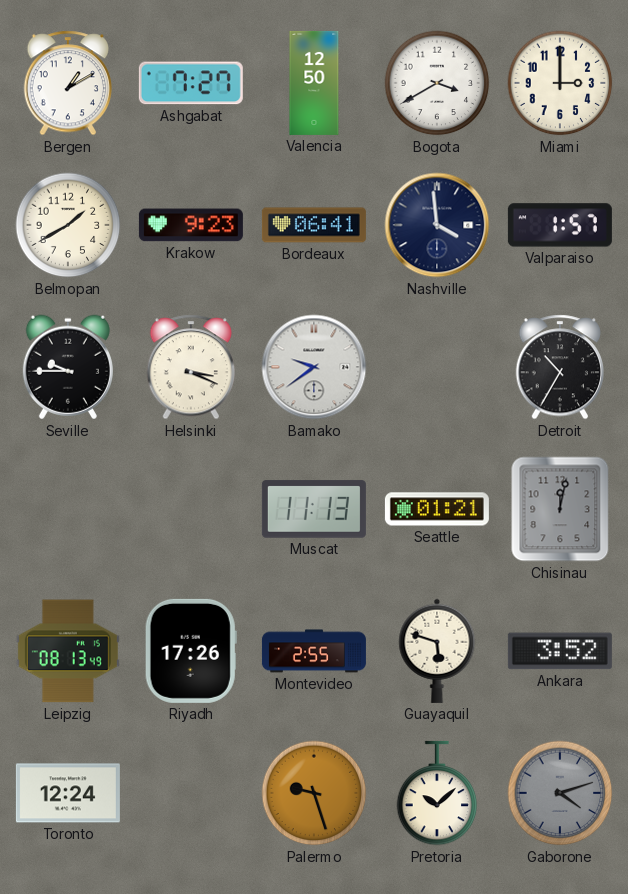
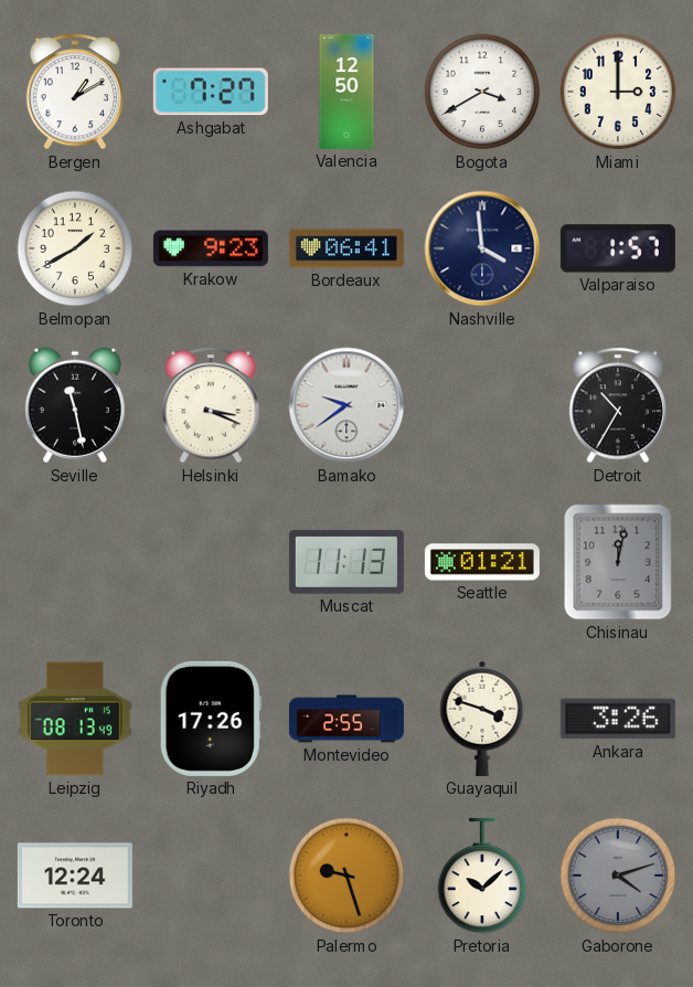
Seville: 9:45 -> 11:28 (75, 405)
Guayaquil: 5:48 -> 3:48 (482, 719)
Ankara: 3:52 -> 3:26 (618, 719)
